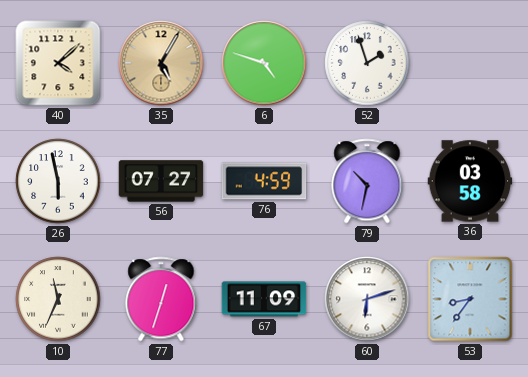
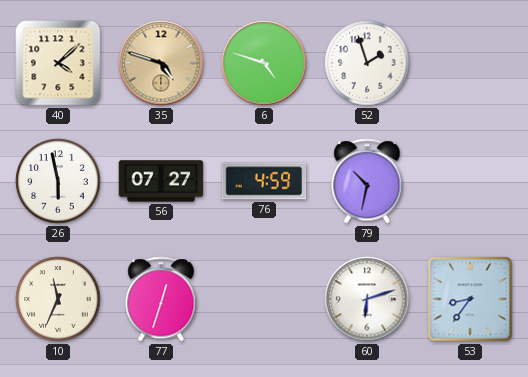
35: 5:05 -> 4:48 (161, 63)
36: 03:58 -> none (470, 181)
67: 11:09 -> none (264, 299)
